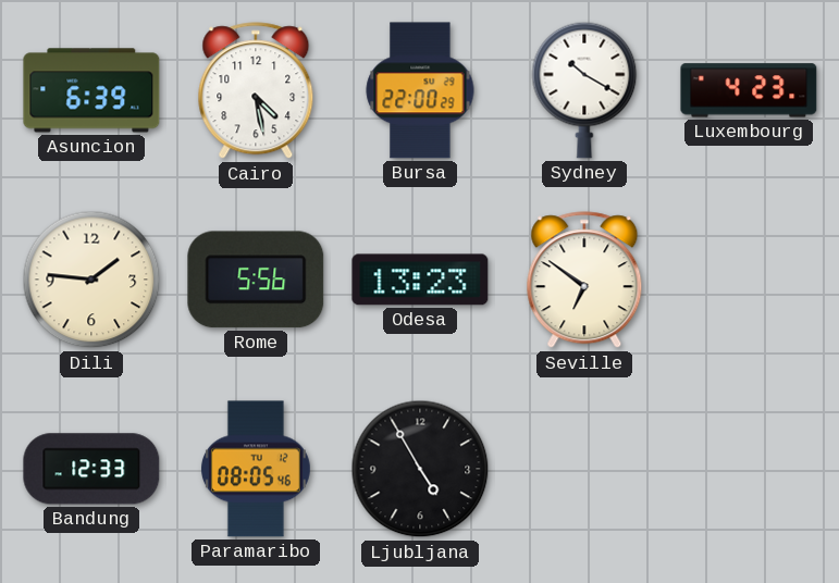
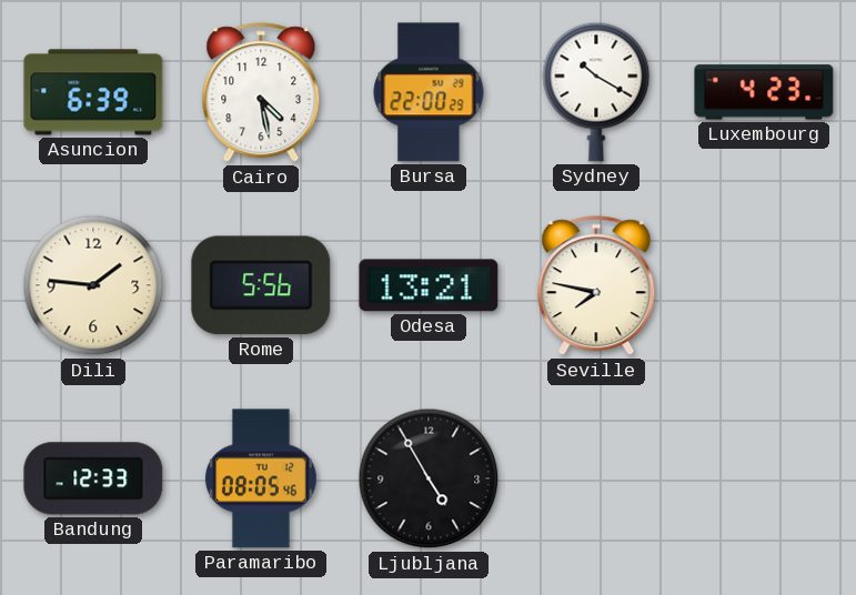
Odesa: 13:23 -> 13:21 (429, 285)
Seville: 6:51 -> 7:47 (596, 286)
